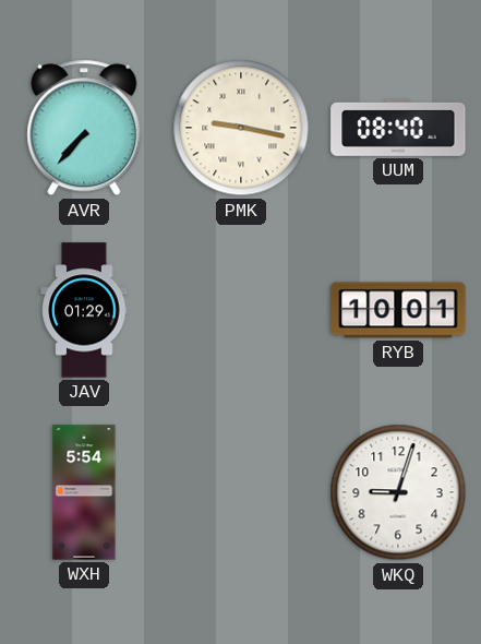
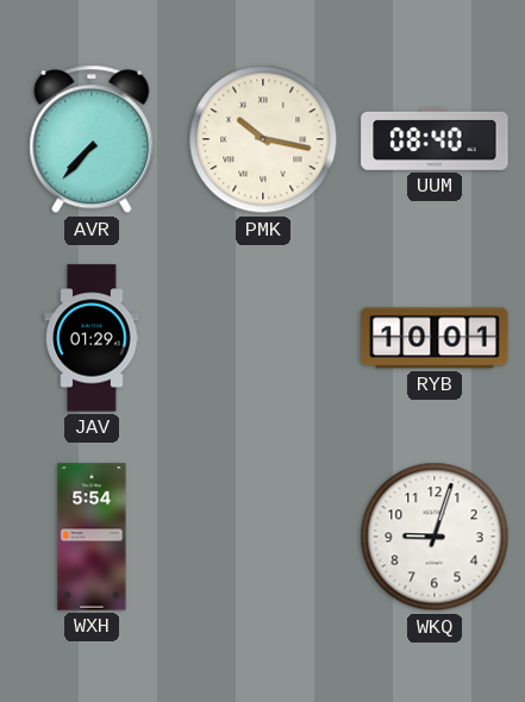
PMK: 9:17 -> 10:17 (263, 139)
